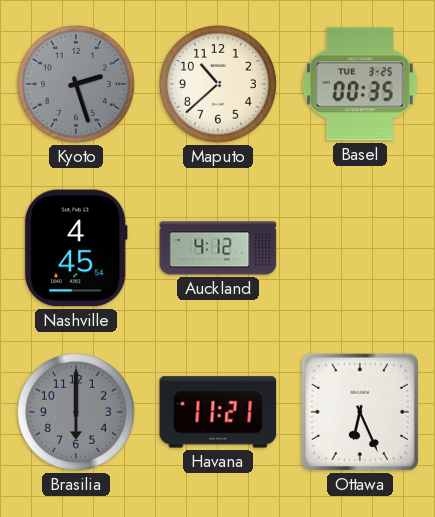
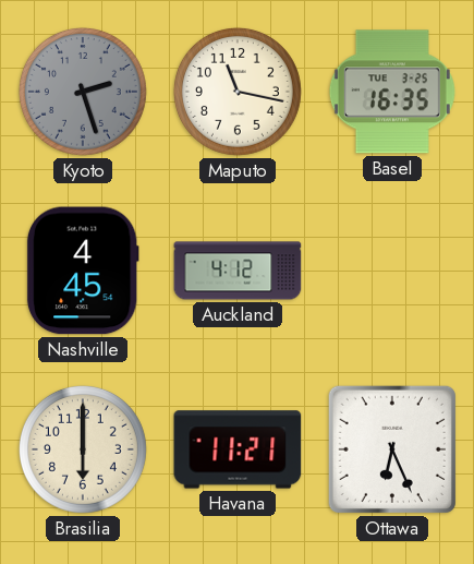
Maputo: 10:38 -> 11:17 (238, 92)
Basel: 00:35 -> 16:35 (392, 92)
Brasilia dial: grey -> cream (83, 449)
